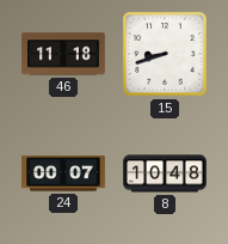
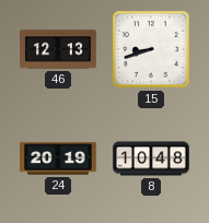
46: 11:18 -> 12:13 (58, 49)
24: 00:07 -> 20:19 (58, 159)
